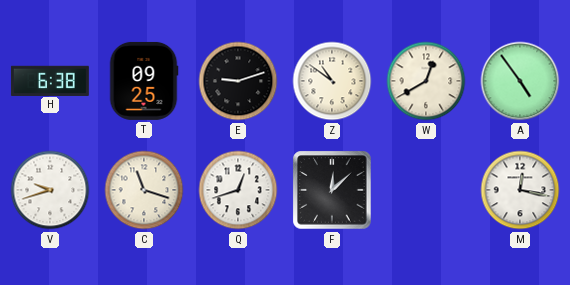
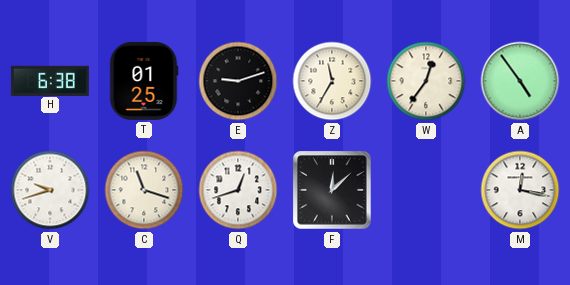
T: 09:25 -> 01:25 (144, 81)
Z: 10:51 -> 11:35 (332, 81)
W: 12:40 -> 12:36 (426, 81)
